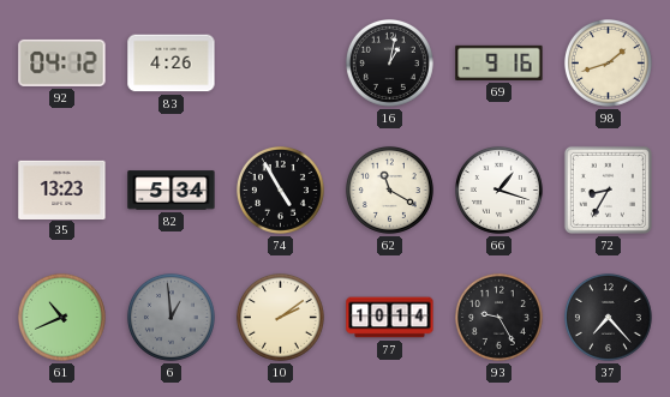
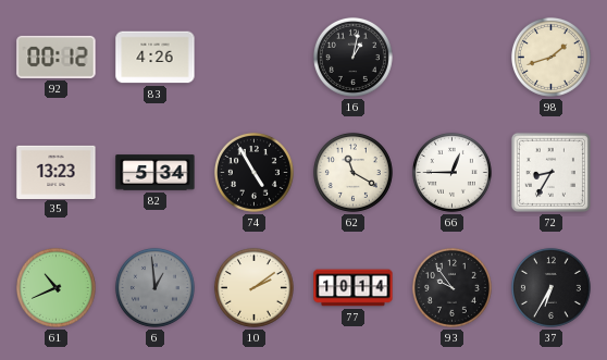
92: 04:12 -> 00:12 (57, 57)
69: 9:16 -> none (499, 62)
66: 1:18 -> 12:45 (451, 172)
93: 9:25 -> 9:54 (451, 287)
37: 7:23 -> 6:35 (550, 287)
